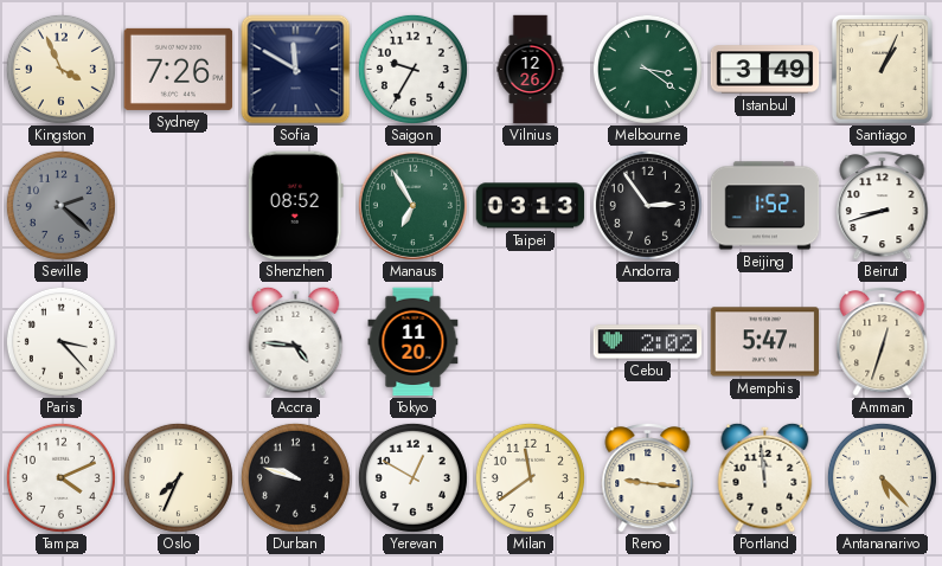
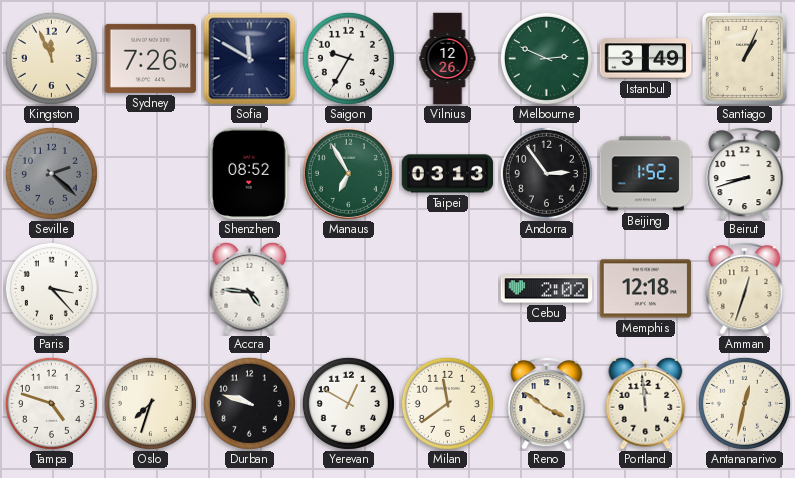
Kingston: 3:56 -> 11:56 (51, 58)
Melbourne: 3:21 -> 2:49 (546, 58)
Tokyo: 11:20 -> none (414, 342)
Memphis: 5:47 -> 12:18 (646, 289)
Tampa: 4:11 -> 4:48 (51, 403)
Oslo: 7:34 -> 7:33 (150, 403)
Reno: 9:16 -> 3:51 (547, 404)
Antananarivo: 5:23 -> 12:32 (744, 403)
